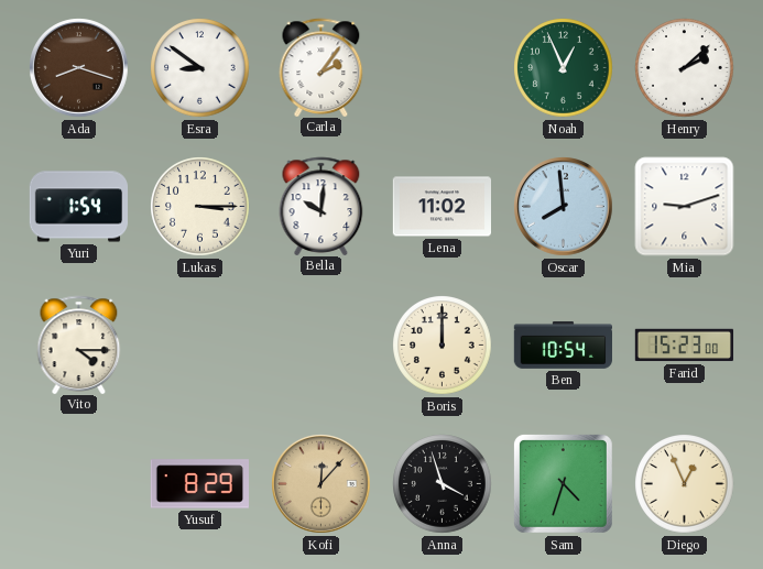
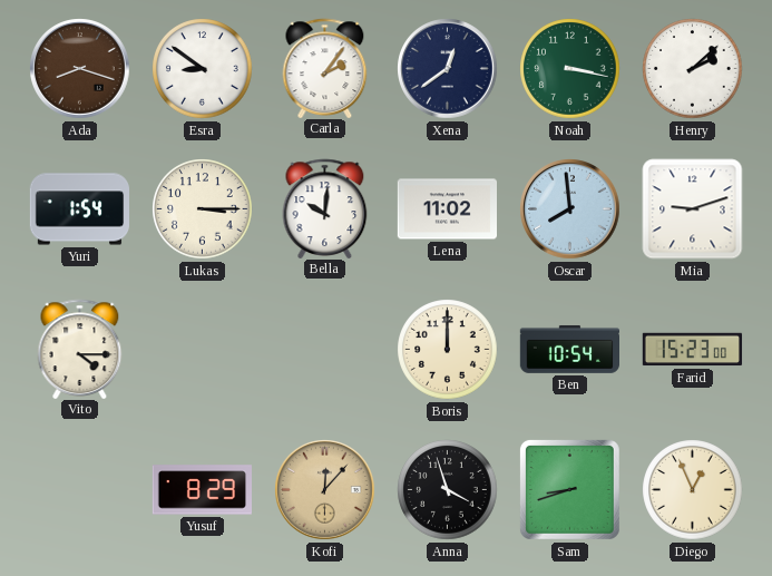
Xena: none -> 12:39 (448, 69)
Noah: 12:56 -> 3:17 (570, 69)
Sam: 4:33 -> 8:42 (569, 489)
